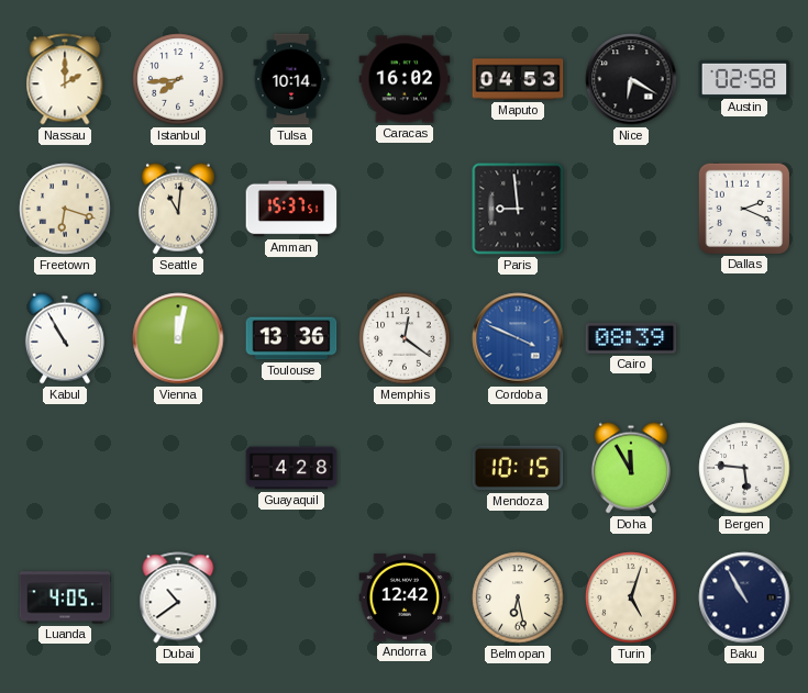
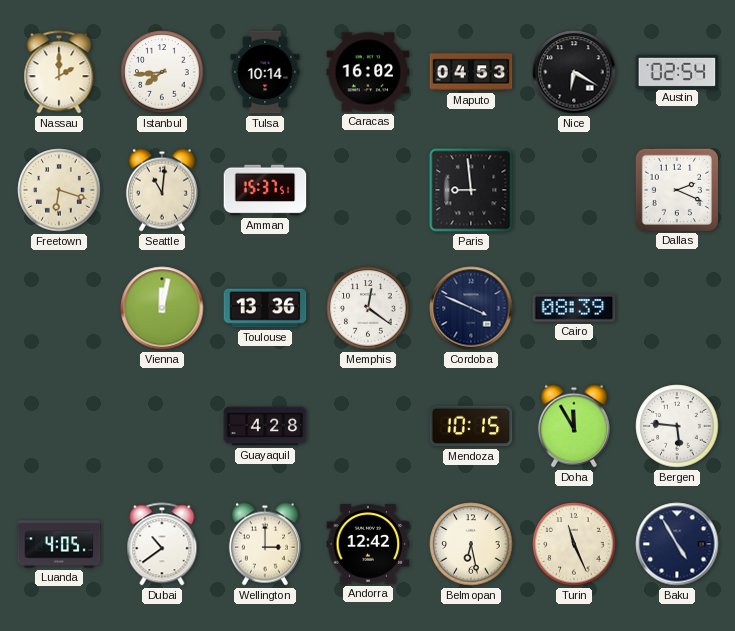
Austin: 02:58 -> 02:54 (677, 71)
Kabul: 10:55 -> none (65, 338)
Cordoba dial: blue -> navy (471, 308)
Wellington: none -> 3:00 (265, 544)
Turin: 5:03 -> 11:26 (574, 544)
Baku: 10:55 -> 4:55 (677, 544)
